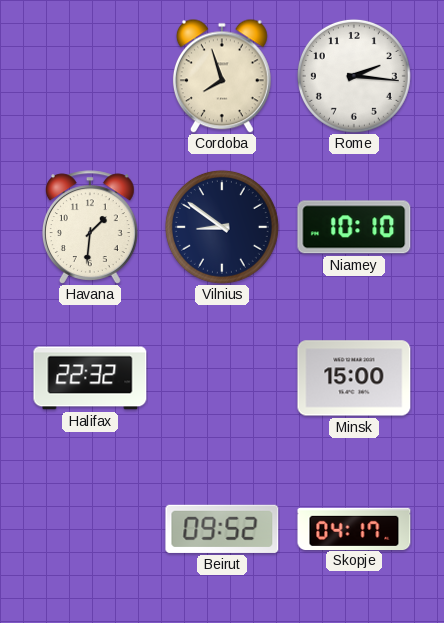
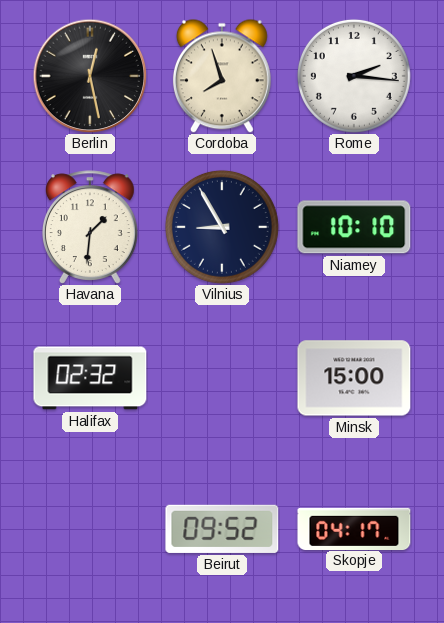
Berlin: none -> 12:28 (90, 76)
Vilnius: 8:51 -> 8:55 (222, 227)
Halifax: 22:32 -> 02:32 (90, 378)
